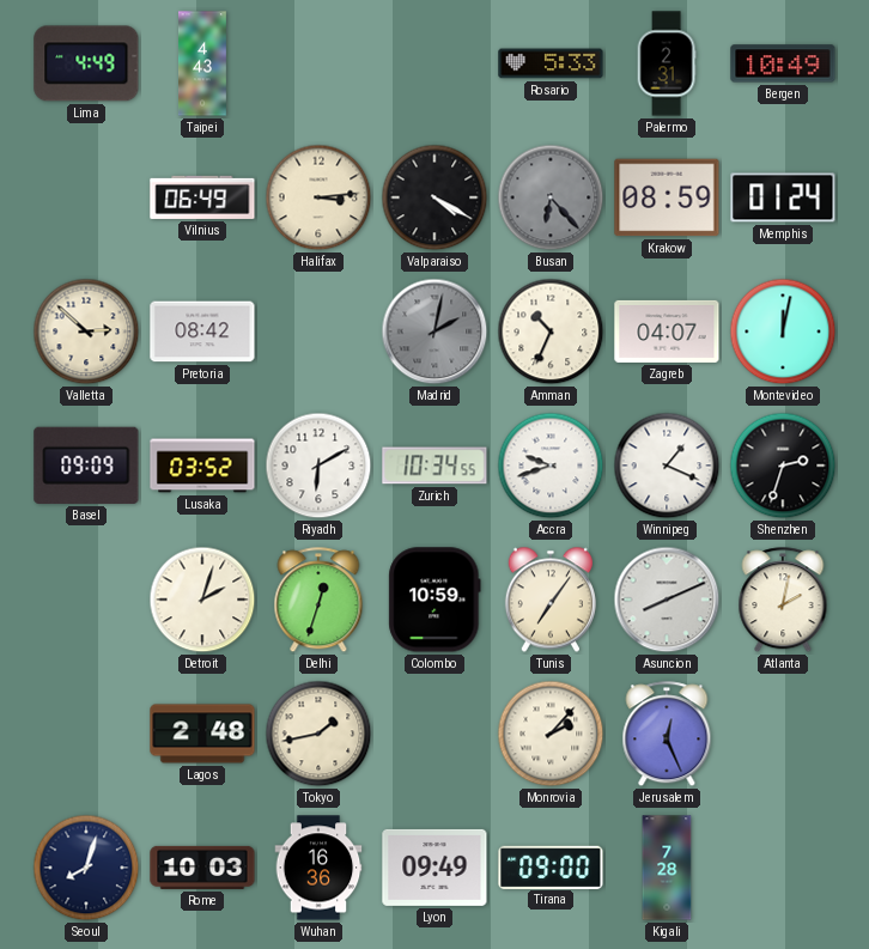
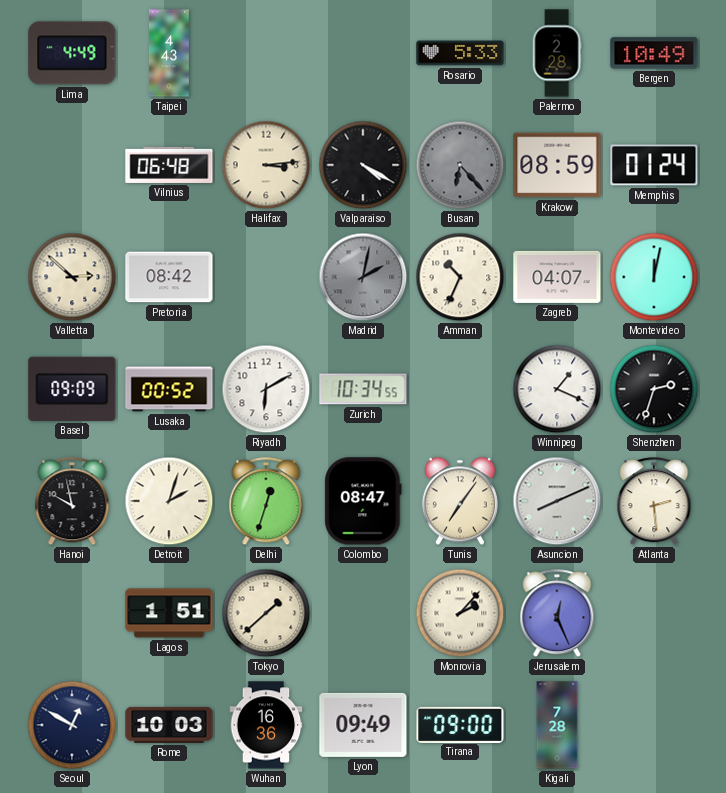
Palermo: 2:31 -> 2:28 (557, 53)
Vilnius: 06:49 -> 06:48 (169, 165)
Lusaka: 03:52 -> 00:52 (169, 389)
Accra: 9:42 -> none (551, 466)
Hanoi: none -> 9:58 (72, 502)
Colombo: 10:59 -> 08:47 (363, 501)
Atlanta: 2:02 -> 2:29 (654, 502)
Lagos: 2:48 -> 1:51 (169, 613)
Tokyo: 1:43 -> 1:38 (266, 613)
Seoul: 8:03 -> 12:50 (72, 725)
